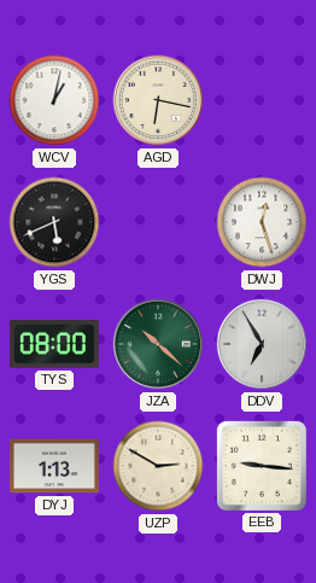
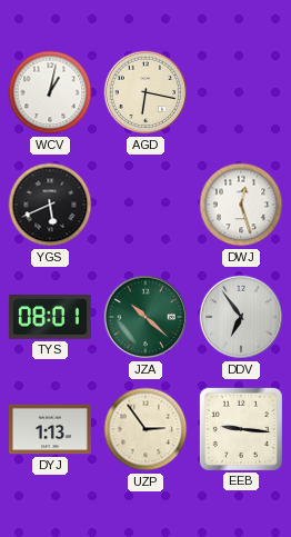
TYS: 08:00 -> 08:01 (50, 318)
DDV: 6:55 -> 6:54 (241, 317)
UZP: 2:50 -> 2:54 (145, 429)
